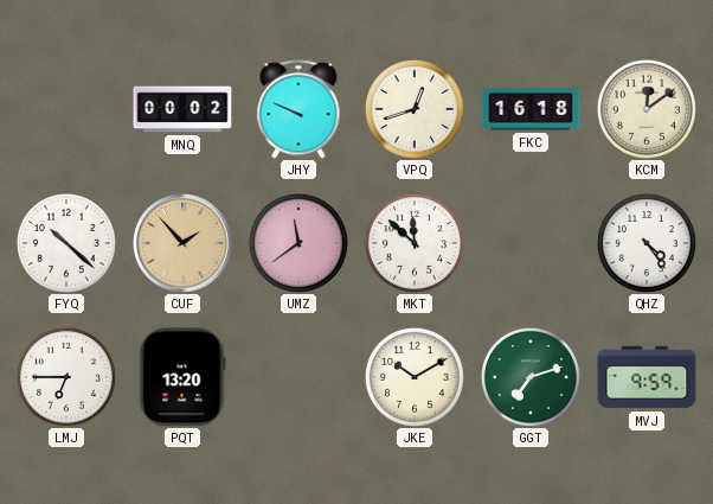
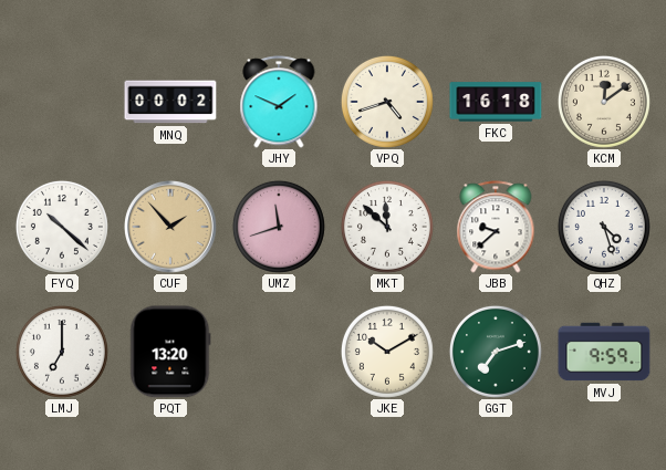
JHY: 9:49 -> 1:49 (279, 102)
VPQ: 12:42 -> 4:42 (387, 102)
UMZ: 11:39 -> 11:42 (279, 227)
JBB: none -> 9:38 (496, 227)
QHZ: 4:24 -> 4:27 (604, 227)
LMJ: 6:45 -> 7:00 (62, 352)
